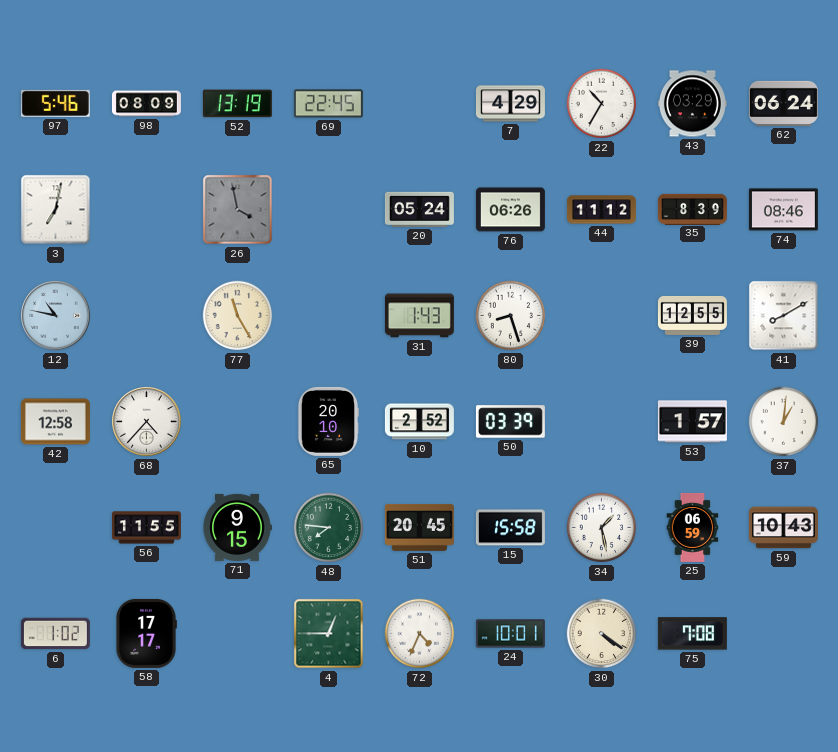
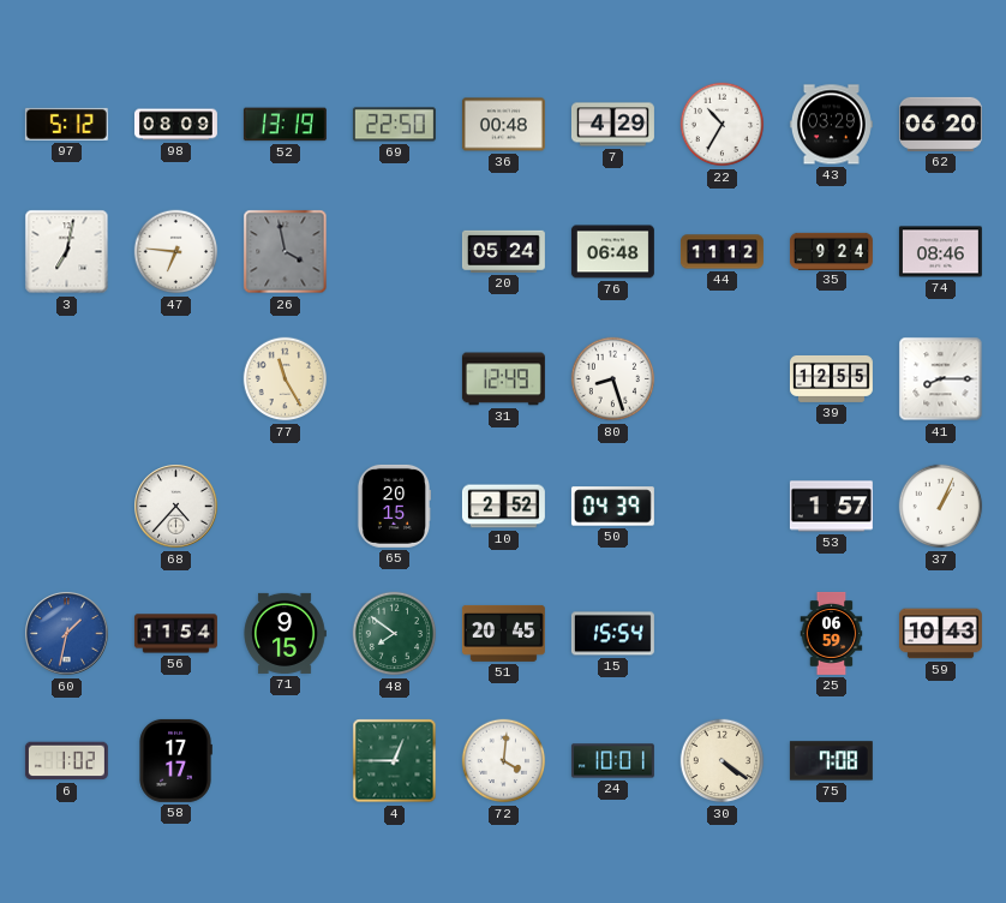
97: 5:46 -> 5:12 (66, 124)
69: 22:45 -> 22:50 (394, 125)
36: none -> 00:48 (503, 125)
62: 06:24 -> 06:20 (940, 124)
47: none -> 6:46 (176, 252)
76: 06:26 -> 06:48 (612, 252)
35: 8:39 -> 9:24 (831, 251)
12: 10:47 -> none (56, 316)
31: 1:43 -> 12:49 (503, 379)
41: 8:10 -> 8:15 (941, 379)
42: 12:58 -> none (55, 422)
65: 20:10 -> 20:15 (393, 506)
50: 03:39 -> 04:39 (612, 507)
37: 1:01 -> 1:04 (941, 507)
60: none -> 1:32 (67, 634)
56: 11:55 -> 11:54 (175, 634)
48: 7:46 -> 7:51 (395, 634)
15: 15:58 -> 15:54 (612, 634)
34: 1:28 -> none (602, 528)
72: 4:34 -> 4:01 (504, 761)
